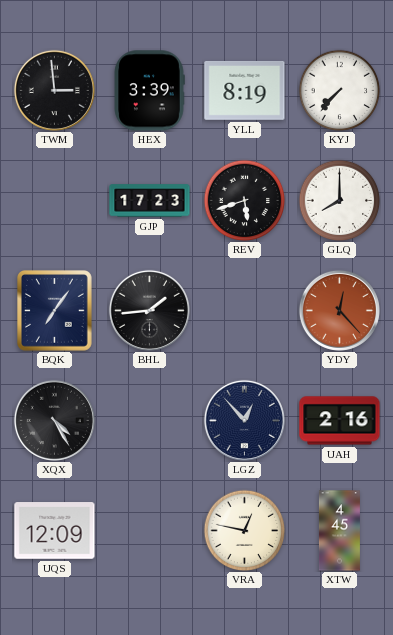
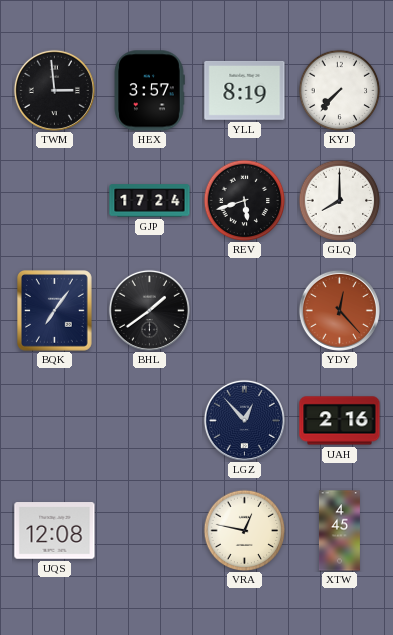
HEX: 3:39 -> 3:57 (149, 91)
GJP: 17:23 -> 17:24 (150, 201)
BHL: 1:44 -> 1:39 (149, 310)
XQX: 4:25 -> none (54, 420)
UQS: 12:09 -> 12:08 (55, 531)
